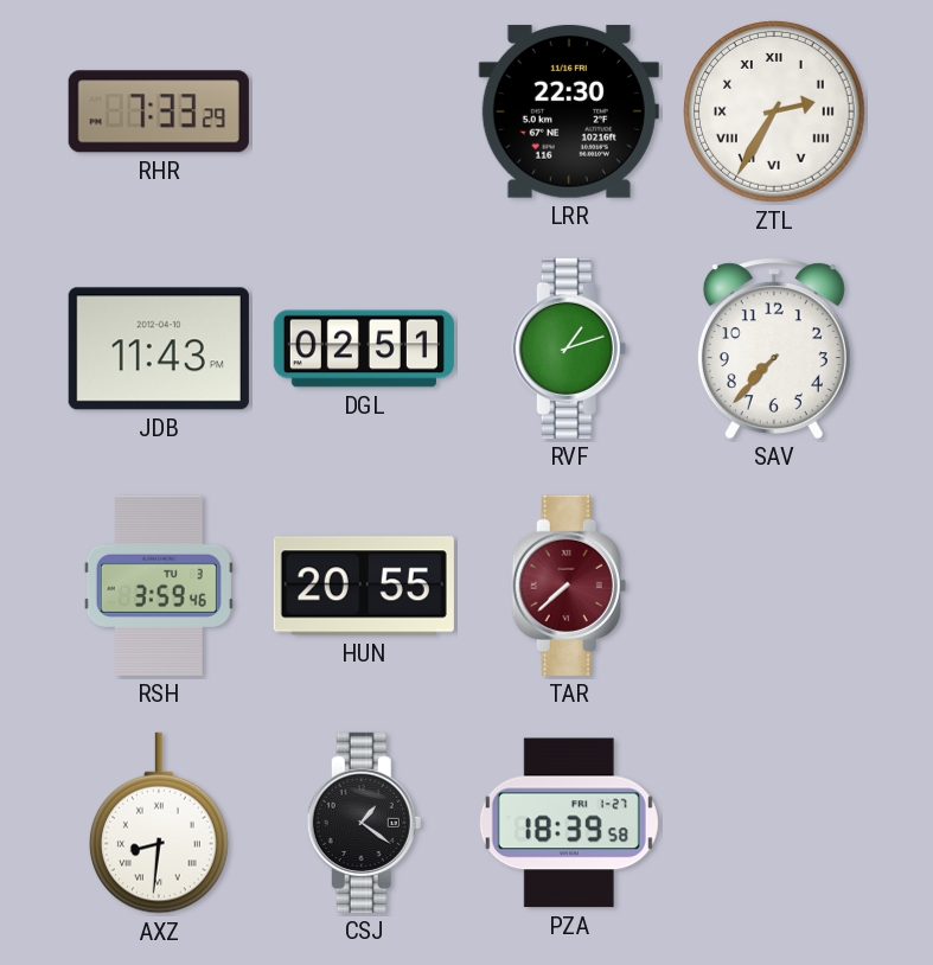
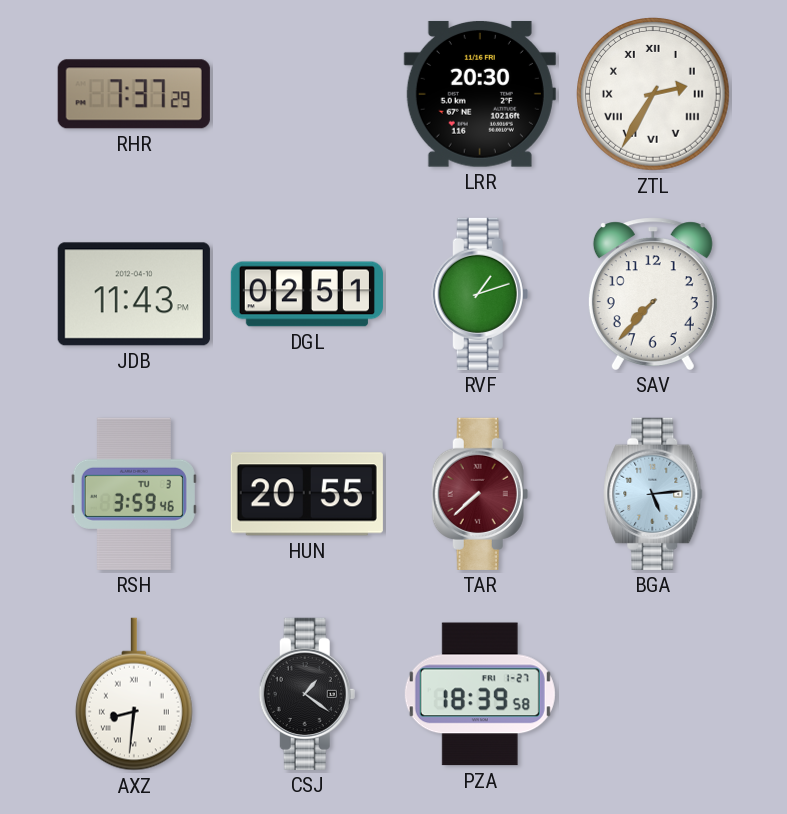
RHR: 7:33 -> 7:37 (134, 94)
LRR: 22:30 -> 20:30 (480, 94)
BGA: none -> 5:14 (653, 494)
